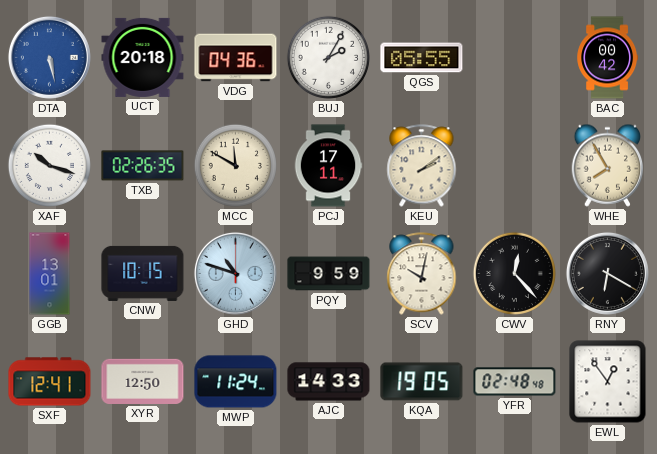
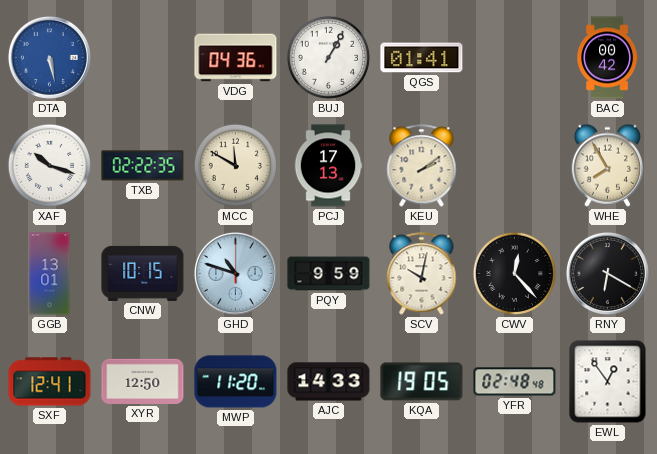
UCT: 20:18 -> none (143, 57)
BUJ: 2:05 -> 1:05 (328, 57)
QGS: 05:55 -> 01:41 (422, 58)
TXB: 02:26 -> 02:22 (143, 166)
PCJ: 17:11 -> 17:13 (328, 166)
MWP: 11:24 -> 11:20 (236, 382)
